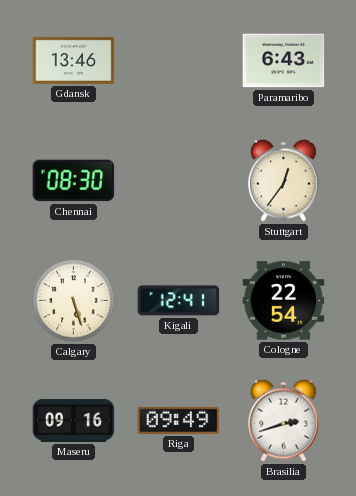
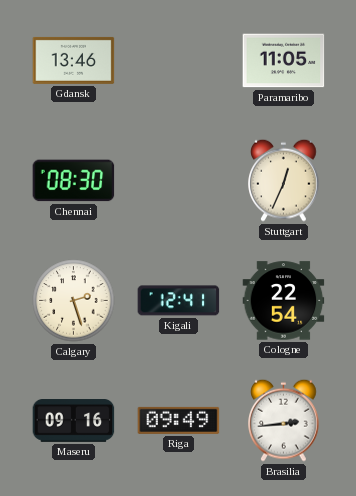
Paramaribo: 6:43 -> 11:05 (284, 61)
Stuttgart: 12:36 -> 12:34 (284, 180)
Calgary: 5:27 -> 2:27 (74, 301)
Brasilia: 2:42 -> 2:44 (284, 420)
